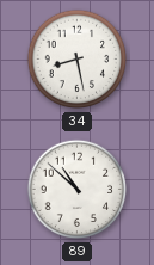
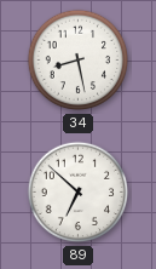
89: 10:52 -> 6:52 (79, 193)
